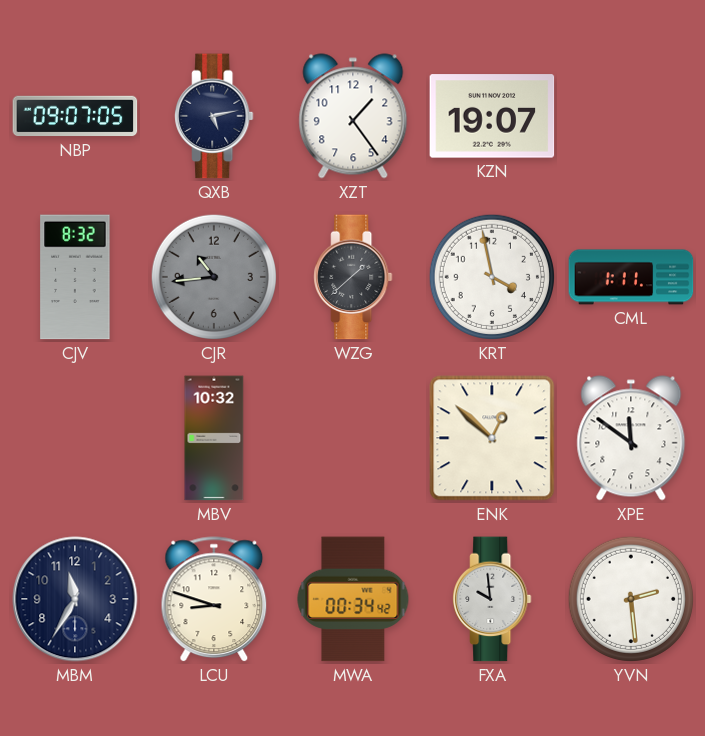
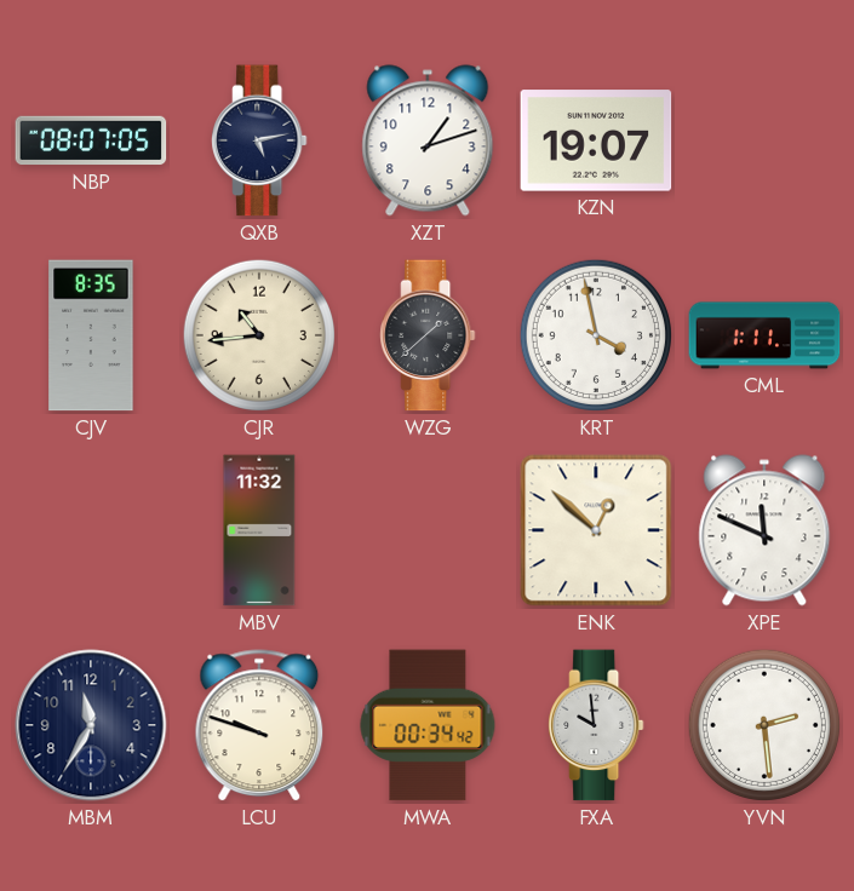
NBP: 09:07 -> 08:07 (91, 140)
XZT: 1:24 -> 1:12 (428, 140)
CJV: 8:32 -> 8:35 (91, 335)
CJR dial: grey -> cream (259, 335)
MBV: 10:32 -> 11:32 (259, 530)
XPE: 11:51 -> 11:49 (764, 530)
LCU: 8:48 -> 9:48 (259, 726)
